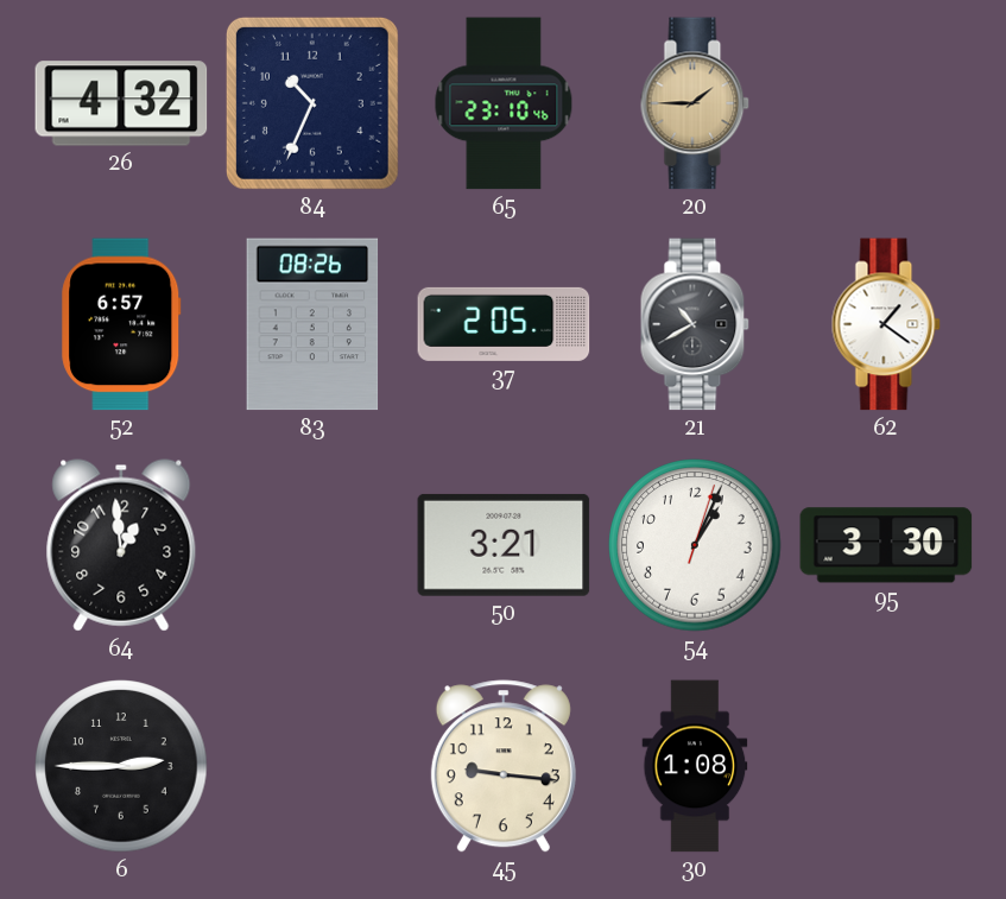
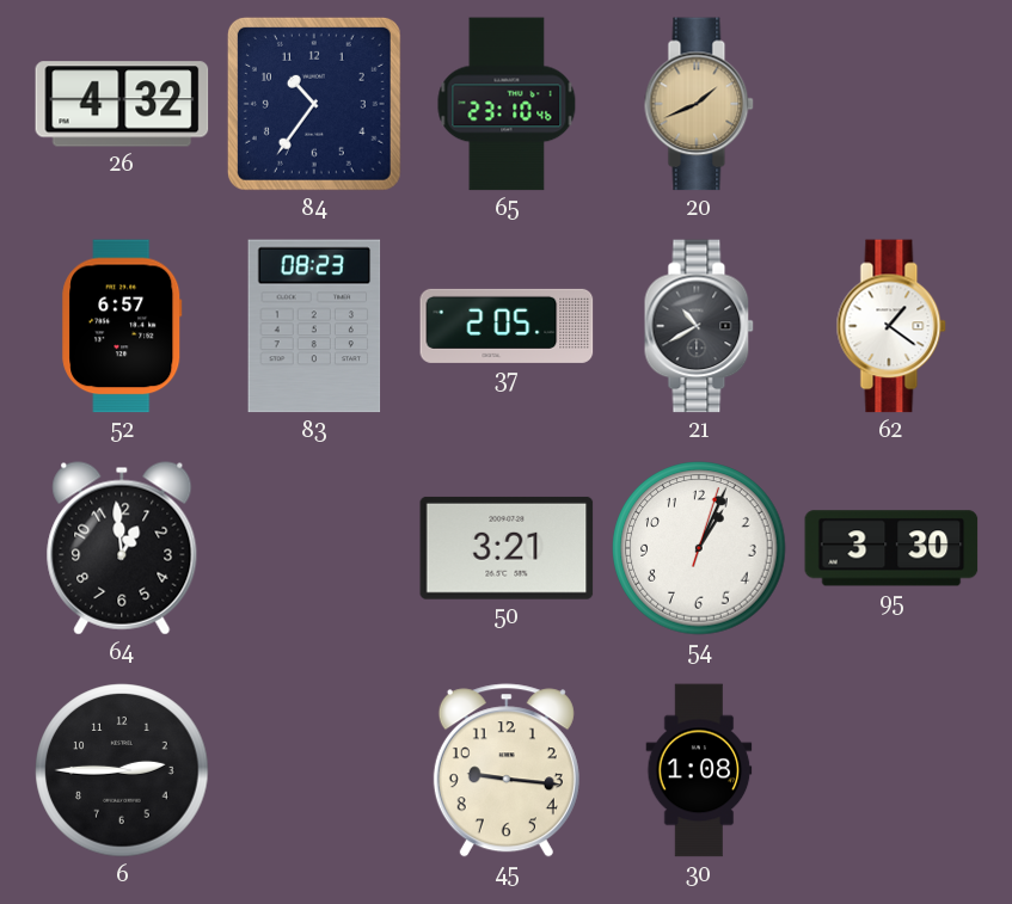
84: 10:34 -> 10:36 (314, 104)
20: 1:45 -> 1:41 (699, 104)
83: 08:26 -> 08:23 (314, 326)
